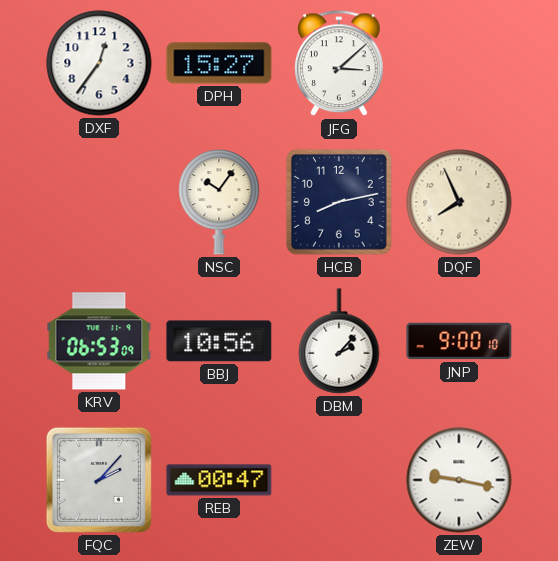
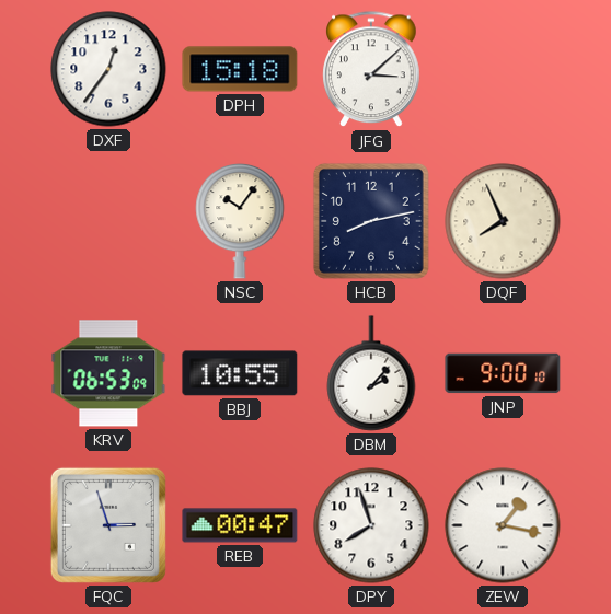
DPH: 15:27 -> 15:18 (240, 69)
BBJ: 10:56 -> 10:55 (240, 373)
FQC: 2:07 -> 2:57 (108, 525)
DPY: none -> 7:57 (371, 525)
ZEW: 9:17 -> 1:17 (503, 525)
